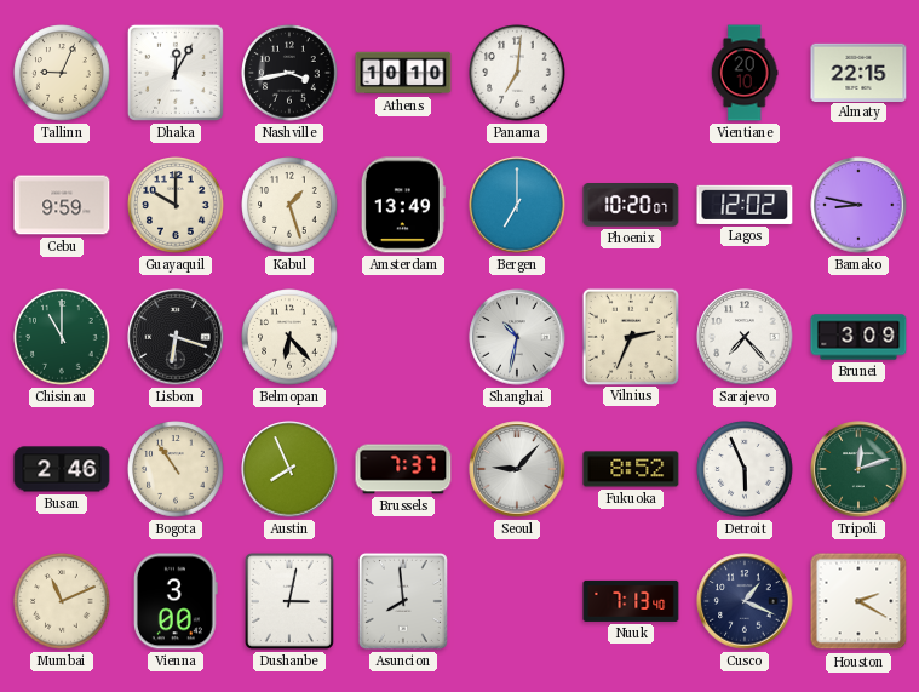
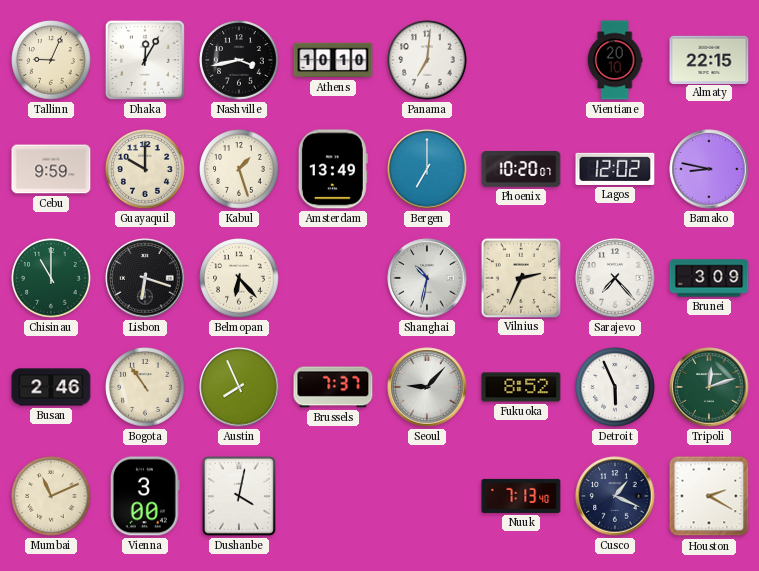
Dushanbe: 3:02 -> 4:02 (239, 496)
Asuncion: 7:59 -> none (403, 601)
